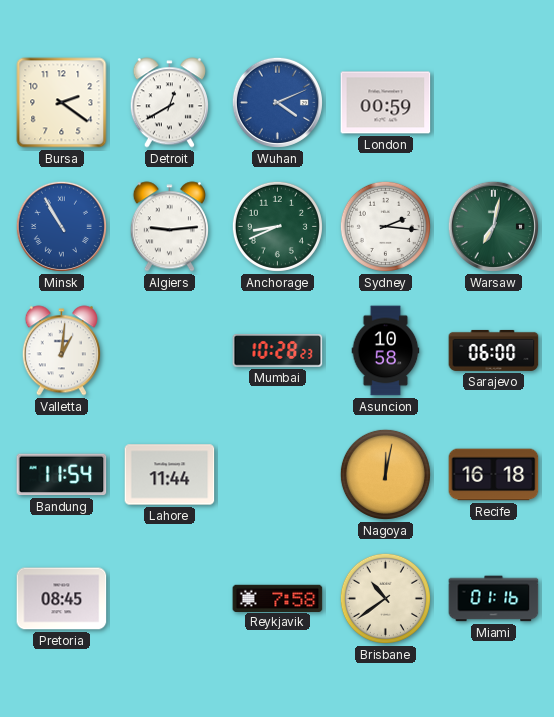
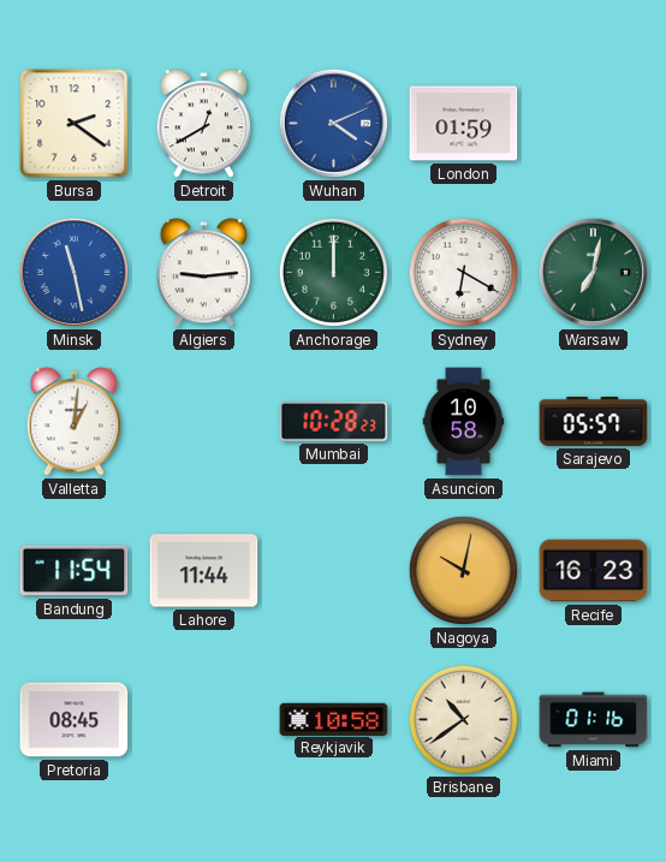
London: 00:59 -> 01:59 (464, 124)
Minsk: 10:55 -> 11:28 (73, 272)
Anchorage: 8:41 -> 12:00 (333, 272)
Sydney: 2:16 -> 6:20 (463, 272)
Sarajevo: 06:00 -> 05:57 (594, 421)
Nagoya: 12:02 -> 10:02 (463, 570)
Recife: 16:18 -> 16:23 (594, 571)
Reykjavik: 7:58 -> 10:58 (334, 719)
